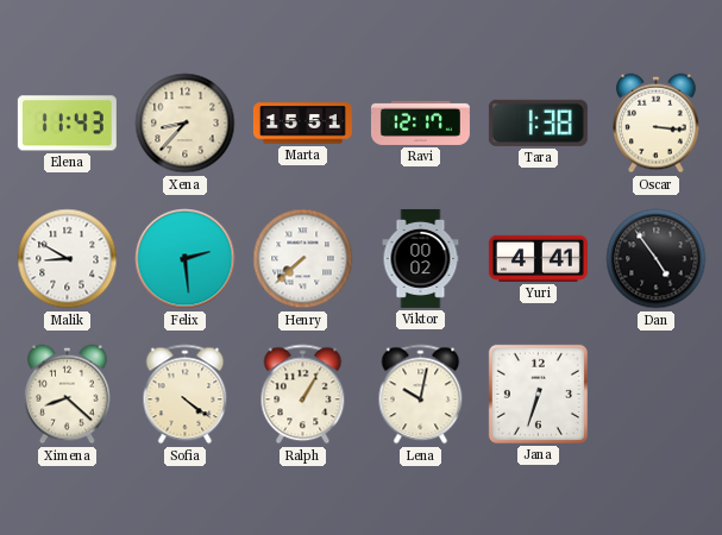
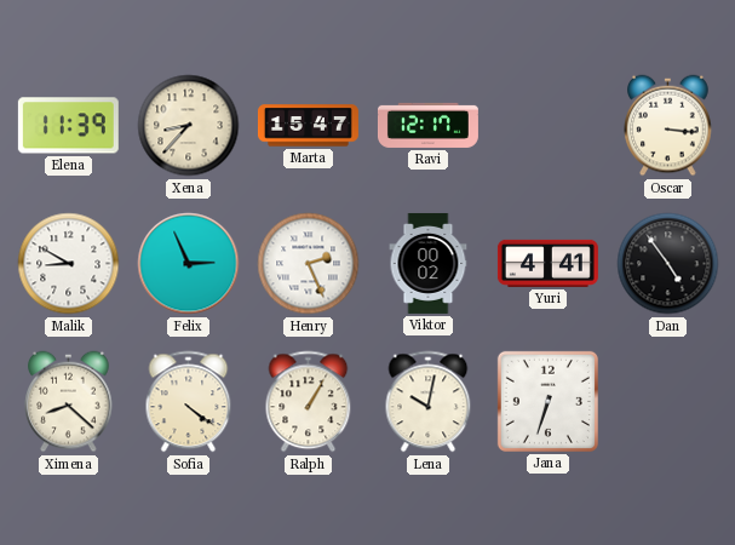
Elena: 11:43 -> 11:39 (68, 126)
Marta: 15:51 -> 15:47 (308, 126)
Tara: 1:38 -> none (538, 122)
Felix: 2:29 -> 2:56 (189, 264)
Henry: 7:38 -> 2:26 (309, 264)
